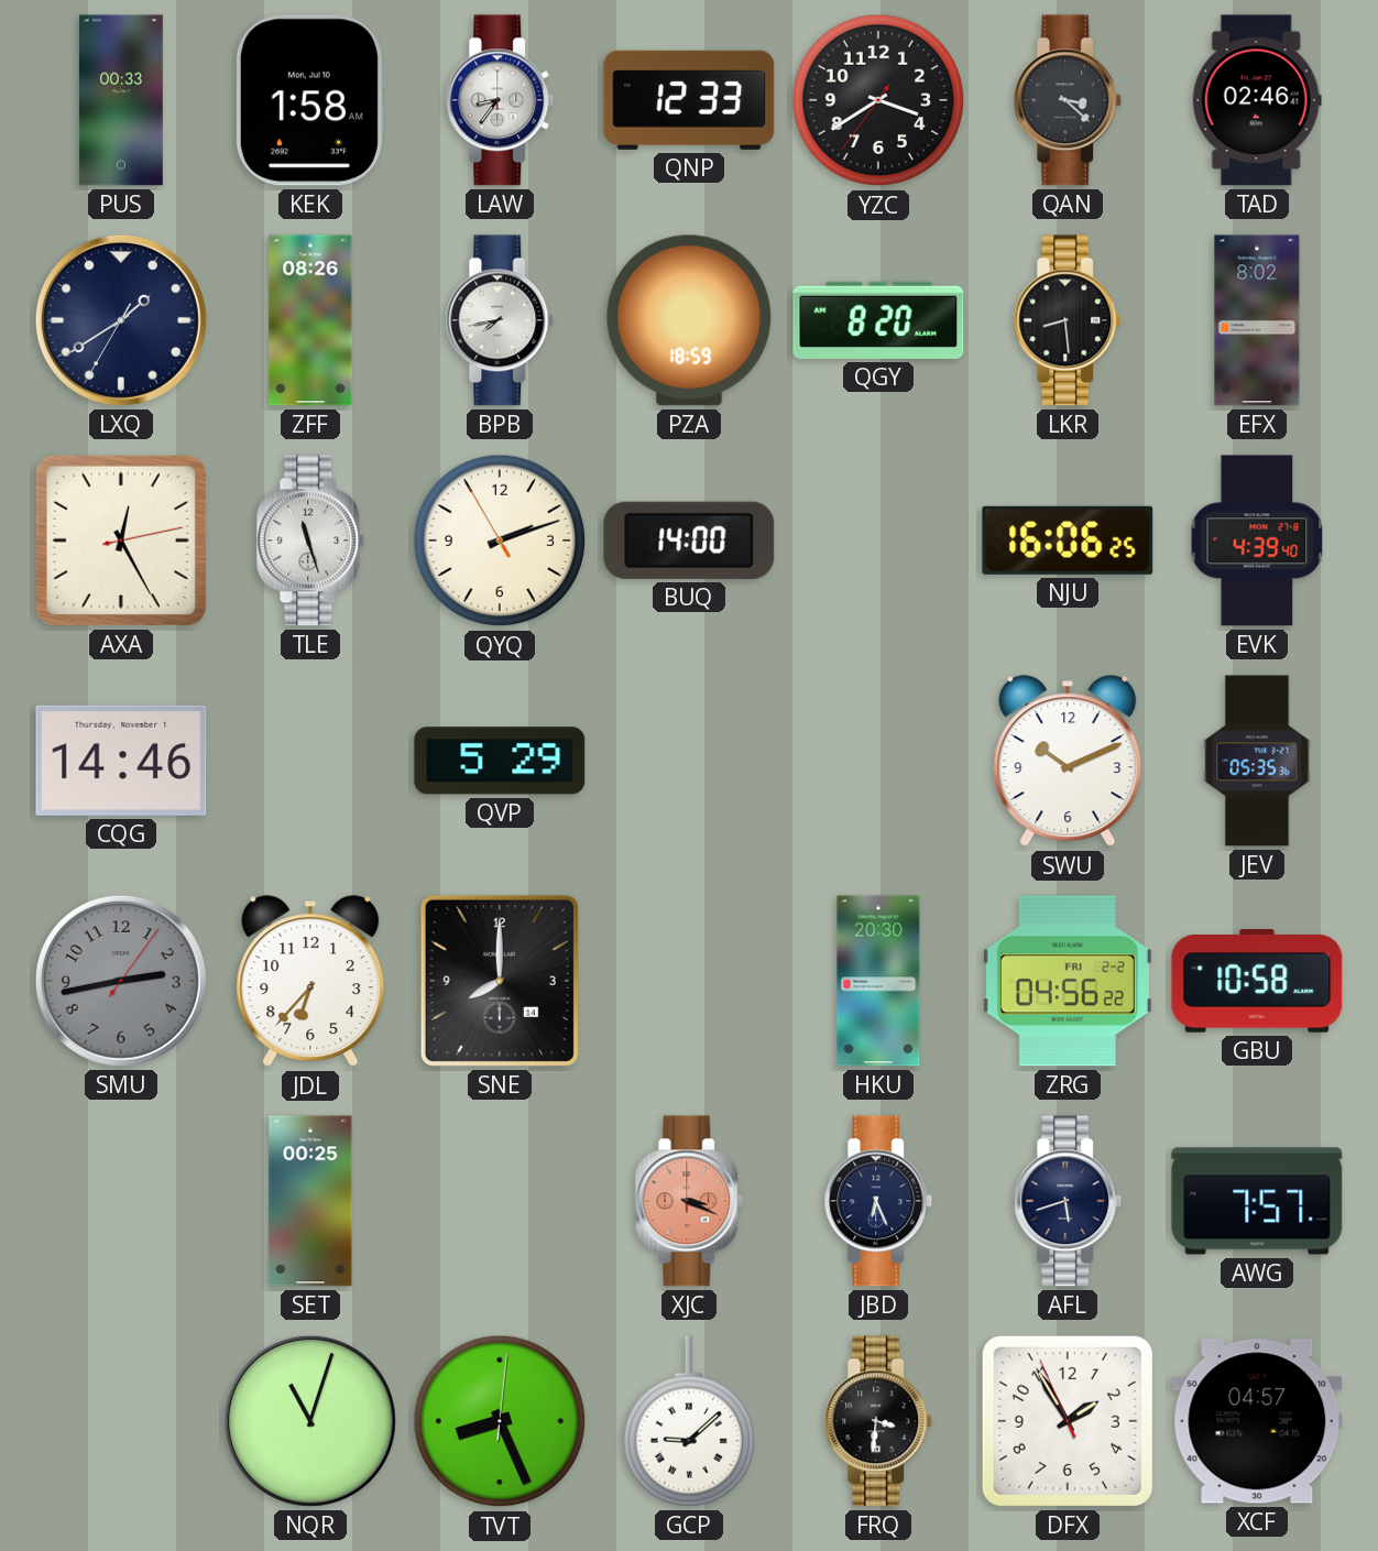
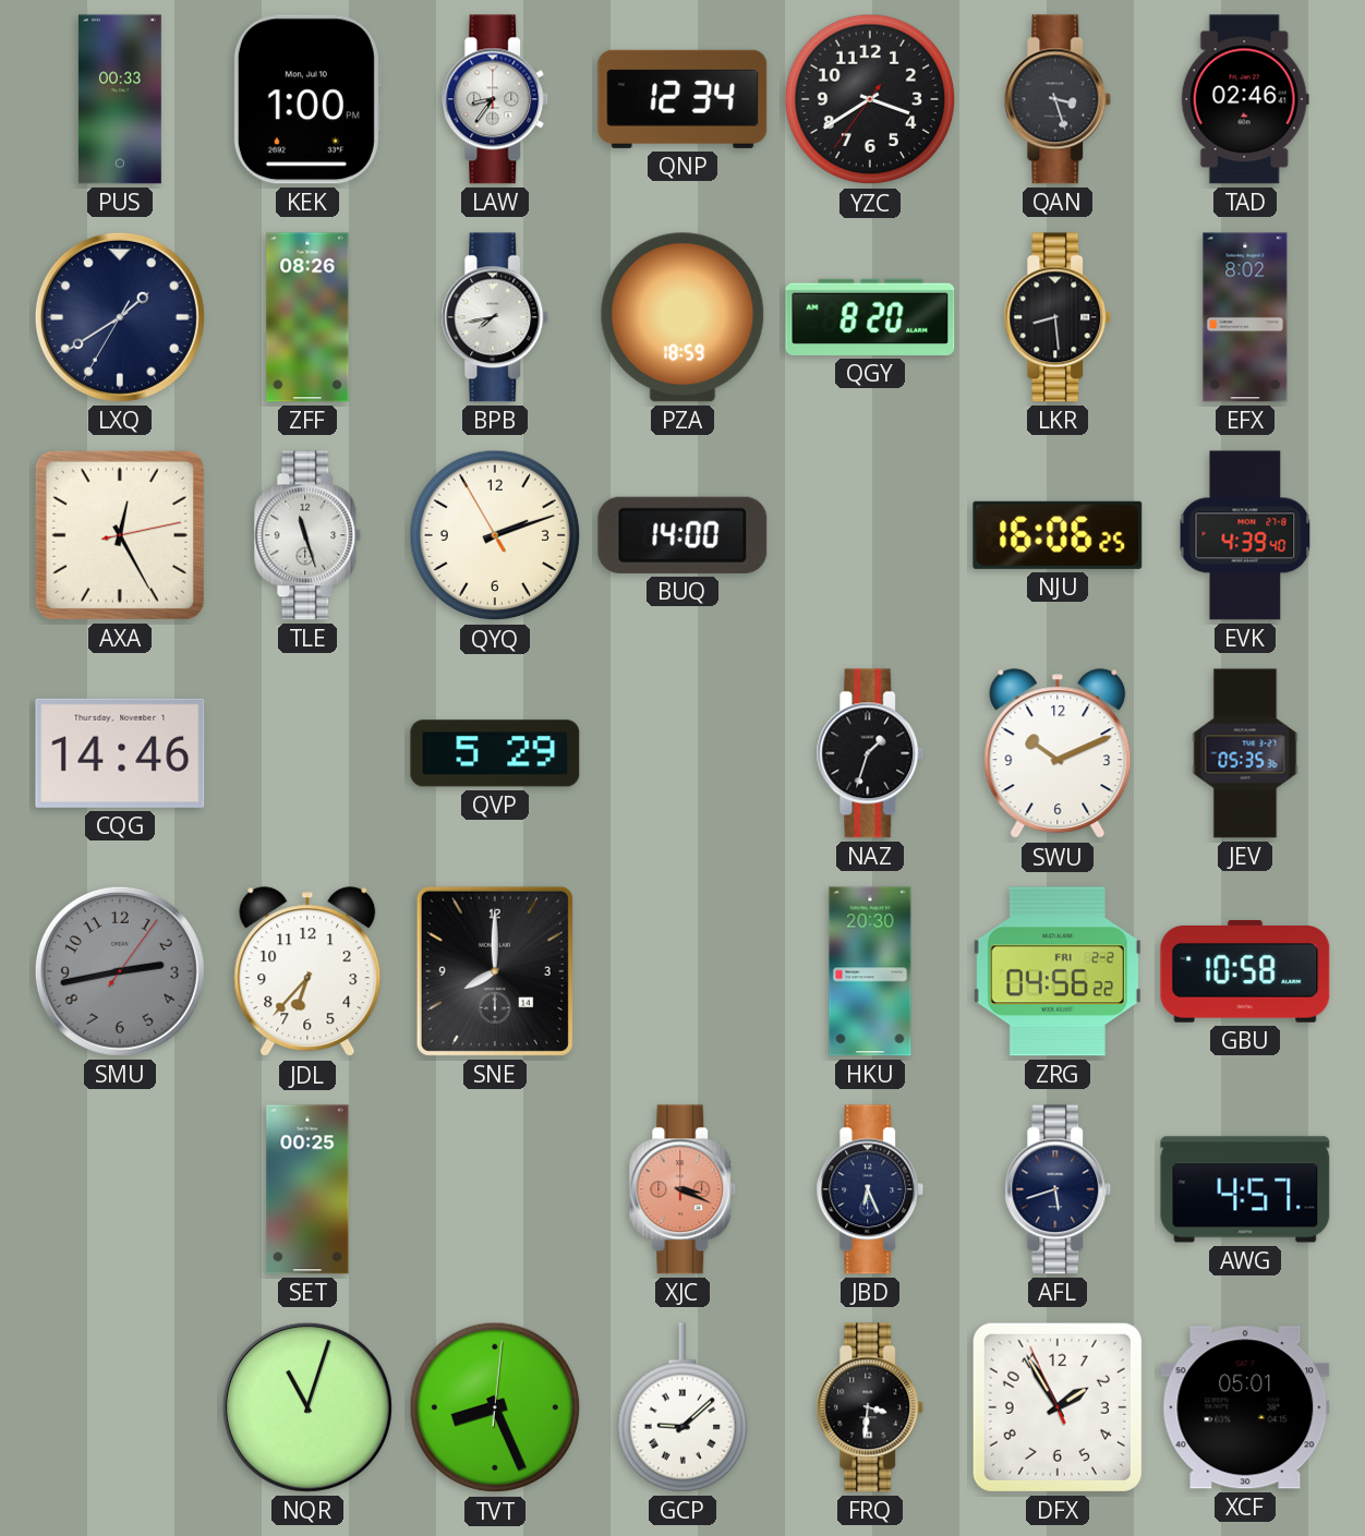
KEK: 1:58 -> 1:00 (306, 99)
QNP: 12:33 -> 12:34 (682, 99)
QAN: 3:22 -> 3:27 (1058, 99)
NAZ: none -> 1:33 (870, 753)
AWG: 7:57 -> 4:57 (1245, 1189)
XCF: 04:57 -> 05:01 (1245, 1407)
